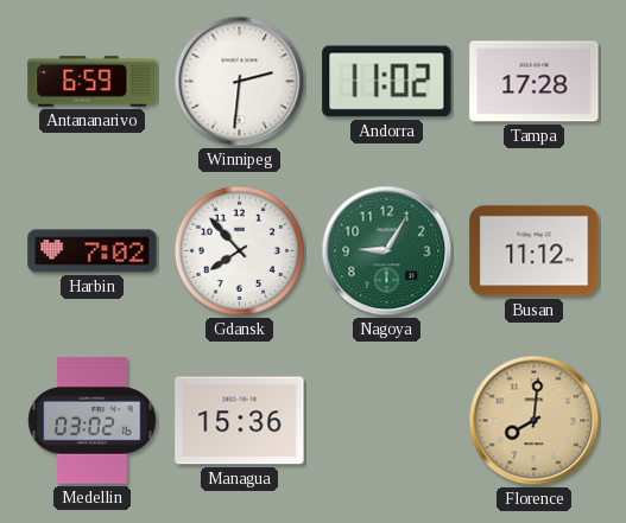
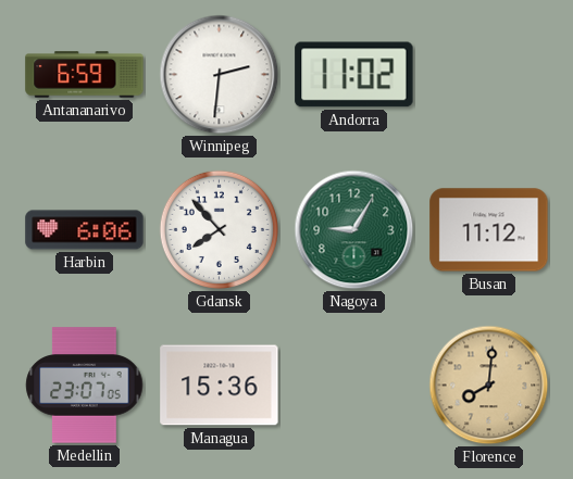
Tampa: 17:28 -> none (535, 82)
Harbin: 7:02 -> 6:06 (85, 230)
Medellin: 03:02 -> 23:07 (85, 386)
